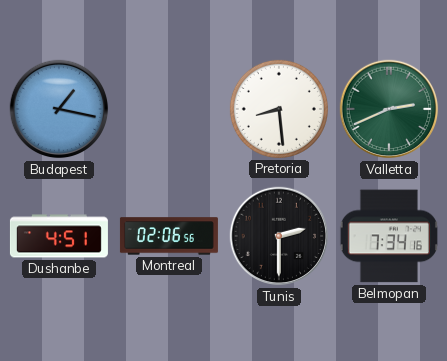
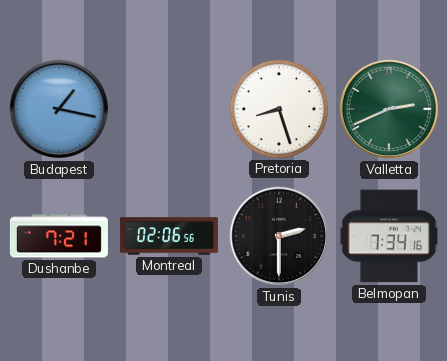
Pretoria: 8:29 -> 8:27 (279, 109)
Dushanbe: 4:51 -> 7:21 (59, 236)
